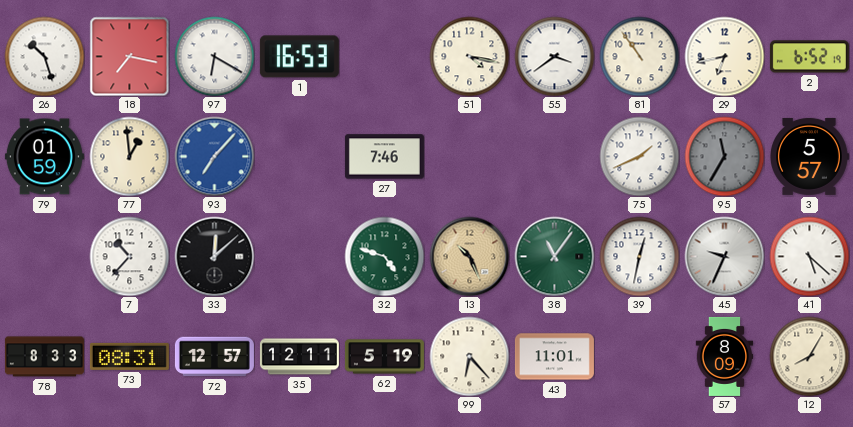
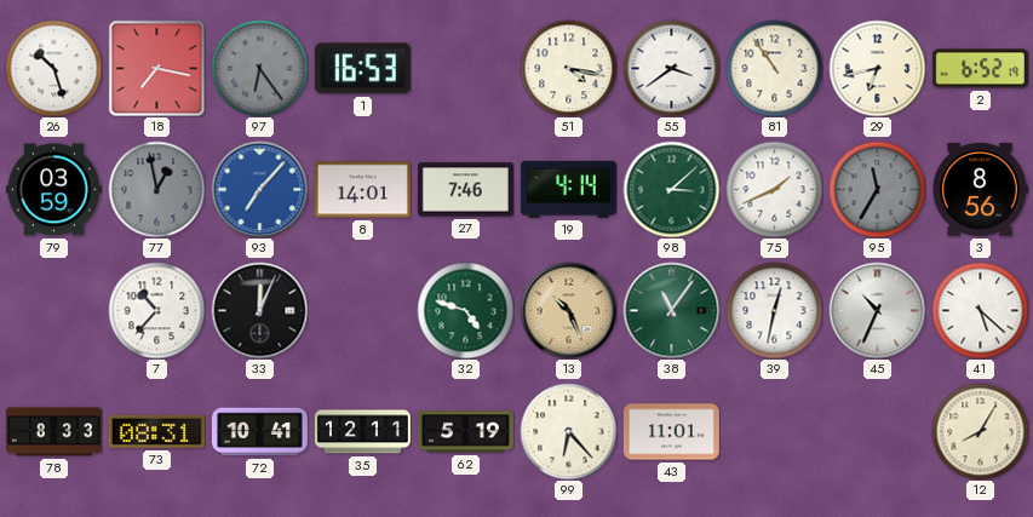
97: 6:20 -> 6:24 (259, 68)
97 dial: white -> grey (259, 68)
79: 01:59 -> 03:59 (53, 190)
77: 12:59 -> 12:58 (156, 189)
77 dial: cream -> grey (156, 189)
8: none -> 14:01 (362, 190)
19: none -> 4:14 (568, 189)
98: none -> 3:08 (671, 189)
3: 5:57 -> 8:56 (980, 189)
33: 12:08 -> 12:04 (259, 310)
45: 9:34 -> 10:34 (877, 310)
72: 12:57 -> 10:41 (259, 432)
57: 8:09 -> none (725, 356)
